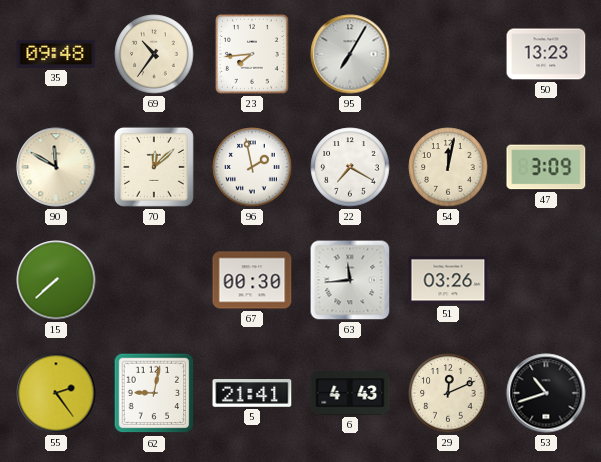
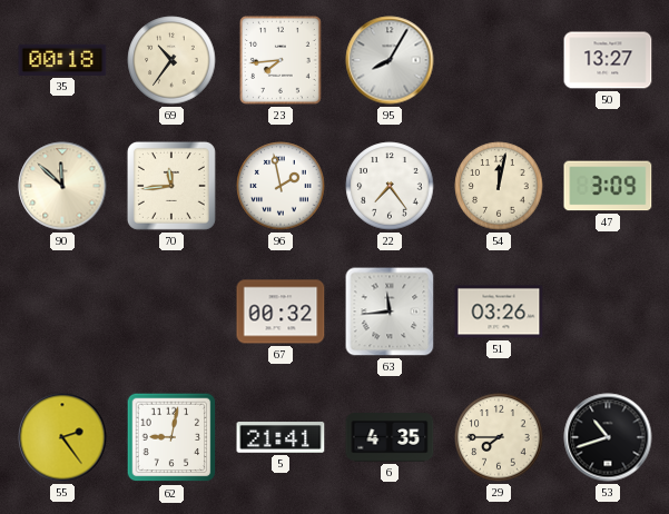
35: 09:48 -> 00:18 (62, 60)
95: 7:05 -> 8:05 (390, 60)
50: 13:23 -> 13:27 (608, 60)
90: 11:50 -> 11:52 (62, 186)
70: 12:08 -> 11:44 (171, 186)
22: 7:20 -> 7:24 (390, 186)
15: 7:38 -> none (56, 280)
67: 00:30 -> 00:32 (281, 312)
6: 4:43 -> 4:35 (390, 437)
29: 12:11 -> 7:45 (499, 437)
